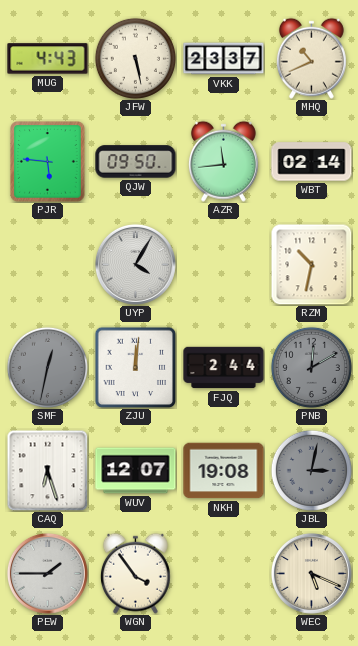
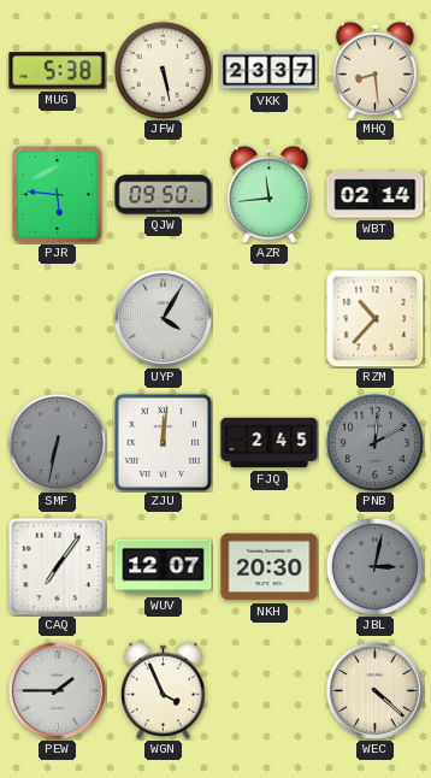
MUG: 4:43 -> 5:38 (58, 71)
MHQ: 10:41 -> 8:29 (374, 70)
RZM: 10:32 -> 10:37 (374, 318)
SMF: 12:32 -> 6:32 (57, 442)
FJQ: 2:44 -> 2:45 (270, 443)
CAQ: 6:27 -> 7:06 (57, 566)
NKH: 19:08 -> 20:30 (270, 567)
WGN: 3:54 -> 3:56 (163, 690)
WEC: 5:19 -> 4:22 (374, 690)
